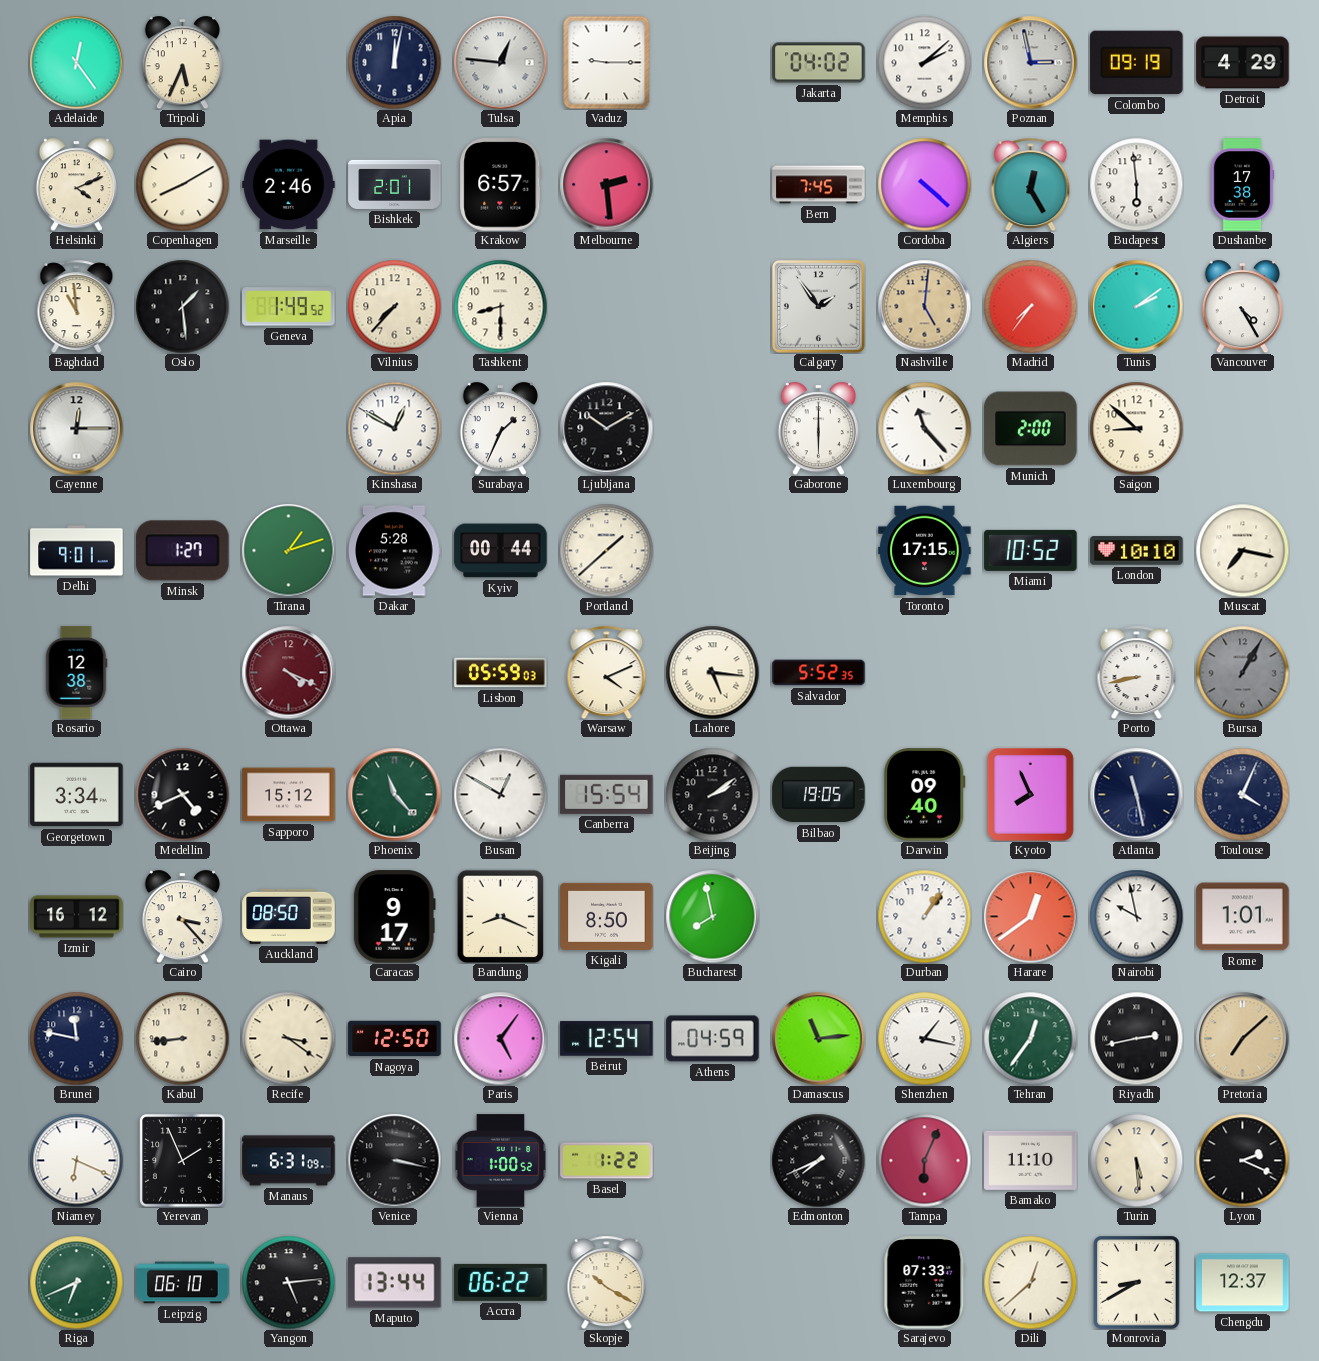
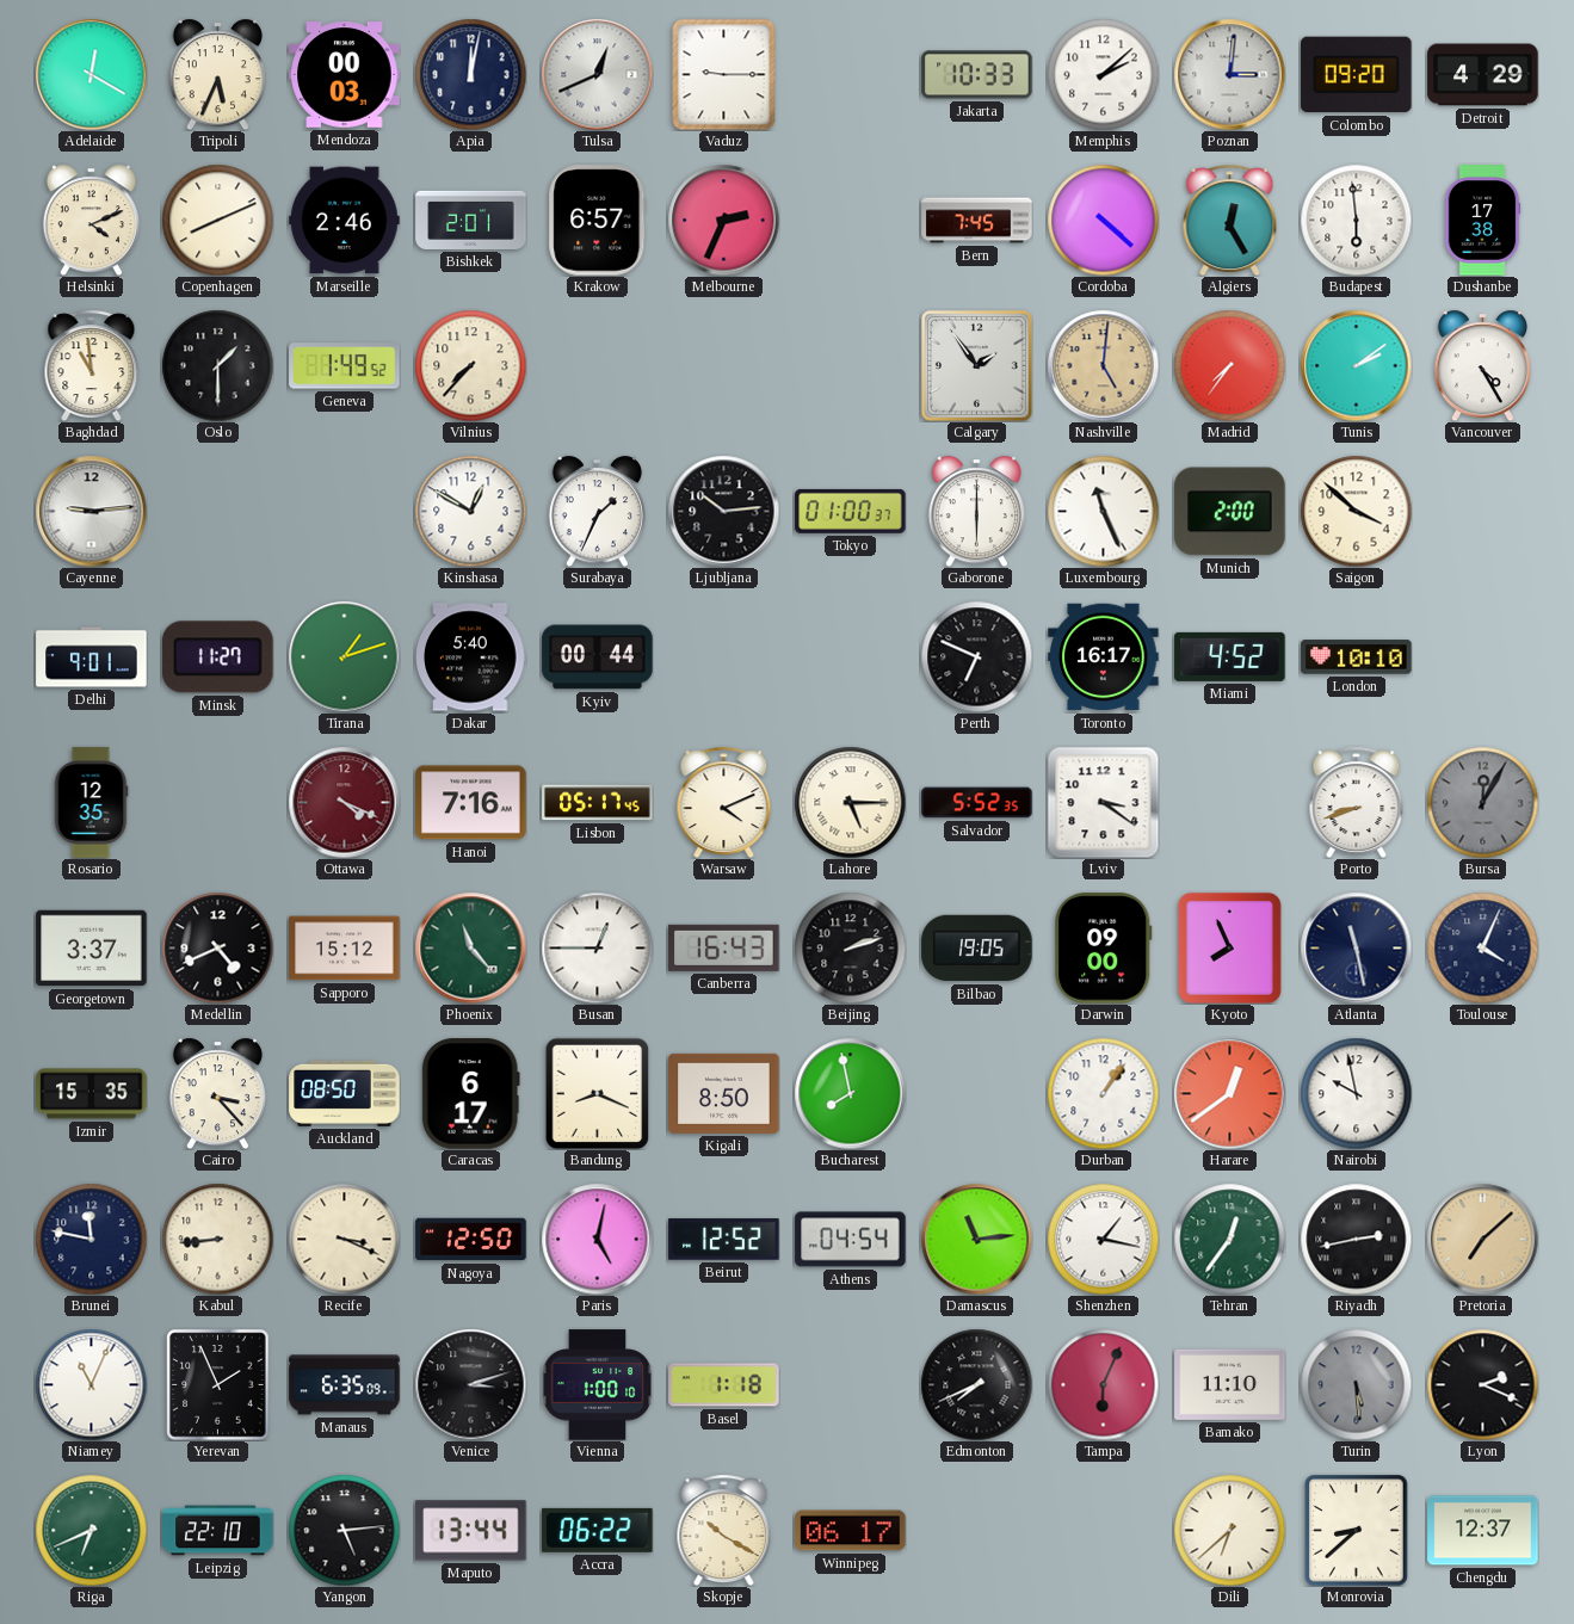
Adelaide: 12:24 -> 12:20 (91, 74)
Mendoza: none -> 00:03 (345, 75)
Tulsa: 12:46 -> 12:41 (597, 74)
Jakarta: 04:02 -> 10:33 (977, 75)
Poznan: 2:58 -> 3:01 (1229, 74)
Colombo: 09:19 -> 09:20 (1357, 75)
Copenhagen: 8:10 -> 8:11 (217, 220)
Melbourne: 2:29 -> 2:34 (723, 220)
Oslo: 1:29 -> 1:30 (217, 365)
Tashkent: 8:30 -> none (500, 306)
Cayenne: 12:15 -> 9:14 (91, 511)
Ljubljana: 10:10 -> 10:14 (723, 511)
Tokyo: none -> 01:00 (851, 511)
Luxembourg: 11:23 -> 11:26 (1103, 511)
Saigon: 8:52 -> 3:52 (1356, 511)
Minsk: 1:27 -> 11:27 (218, 657)
Dakar: 5:28 -> 5:40 (471, 657)
Portland: 1:38 -> none (606, 550)
Perth: none -> 6:49 (976, 656)
Toronto: 17:15 -> 16:17 (1104, 657)
Miami: 10:52 -> 4:52 (1230, 656)
Muscat: 7:17 -> none (1242, 550)
Rosario: 12:38 -> 12:35 (91, 803)
Hanoi: none -> 7:16 (471, 803)
Lisbon: 05:59 -> 05:17 (598, 803)
Lahore: 5:16 -> 5:15 (850, 802)
Lviv: none -> 3:21 (1103, 802)
Porto: 8:43 -> 8:42 (1357, 802)
Bursa: 1:05 -> 12:05 (1482, 802)
Georgetown: 3:34 -> 3:37 (92, 949)
Busan: 12:50 -> 12:45 (597, 947)
Canberra: 15:54 -> 16:43 (724, 947)
Beijing: 2:09 -> 2:12 (850, 947)
Darwin: 09:40 -> 09:00 (1104, 949)
Izmir: 16:12 -> 15:35 (92, 1094)
Caracas: 9:17 -> 6:17 (470, 1094)
Rome: 1:01 -> none (1243, 917)
Recife: 3:21 -> 3:19 (344, 1239)
Paris: 5:06 -> 5:02 (597, 1239)
Beirut: 12:54 -> 12:52 (724, 1240)
Athens: 04:59 -> 04:54 (851, 1240)
Niamey: 6:19 -> 11:04 (91, 1384)
Manaus: 6:31 -> 6:35 (345, 1385)
Venice: 3:17 -> 3:12 (470, 1384)
Vienna: 1:00:52 -> 1:00:10 (598, 1385)
Basel: 1:22 -> 1:18 (724, 1385)
Turin dial: cream -> grey (1356, 1384)
Leipzig: 06:10 -> 22:10 (218, 1531)
Winnipeg: none -> 06:17 (851, 1531)
Sarajevo: 07:33 -> none (925, 1283)
Dili: 12:38 -> 6:38 (1229, 1530)
Monrovia: 8:40 -> 8:38 (1357, 1531)
